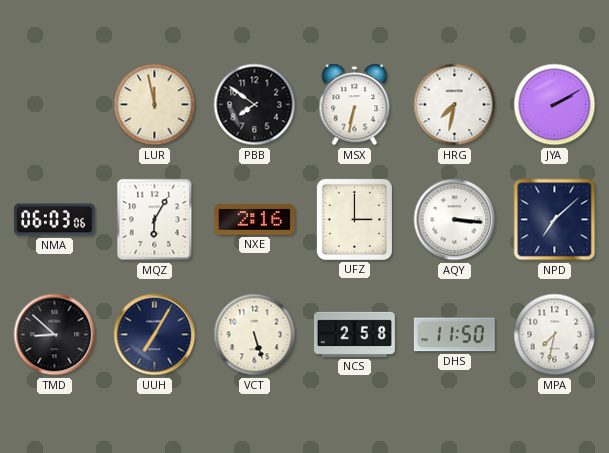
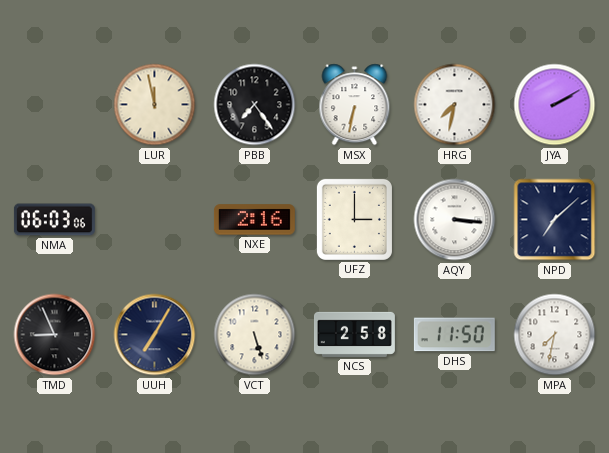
PBB: 7:51 -> 7:24 (255, 105)
MQZ: 6:05 -> none (155, 220)
TMD: 8:52 -> 8:56 (55, 335)
